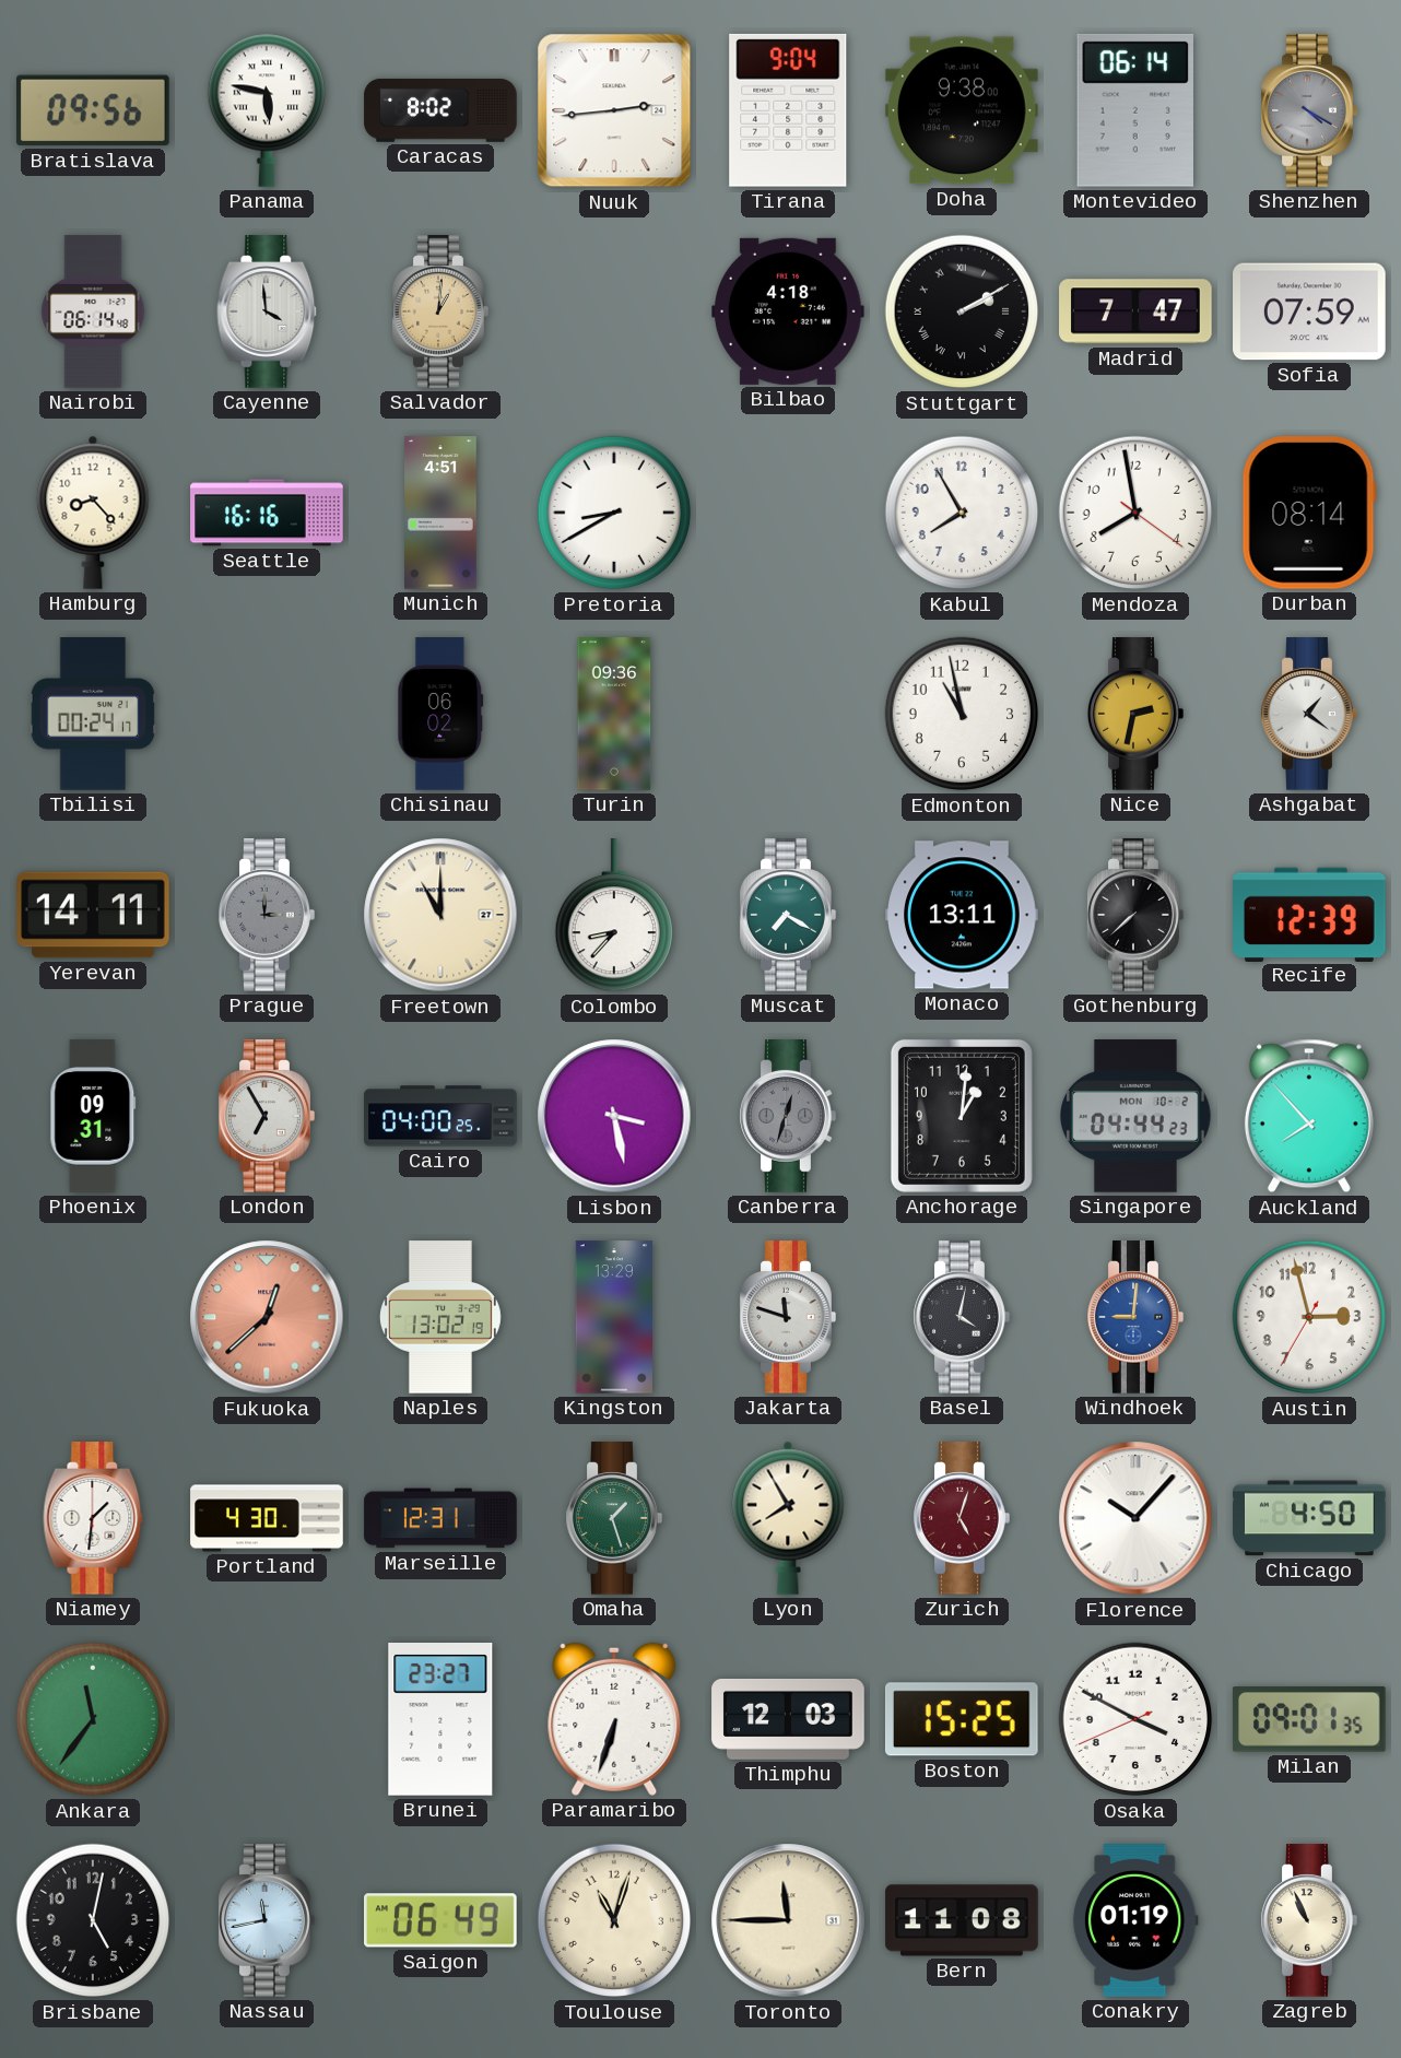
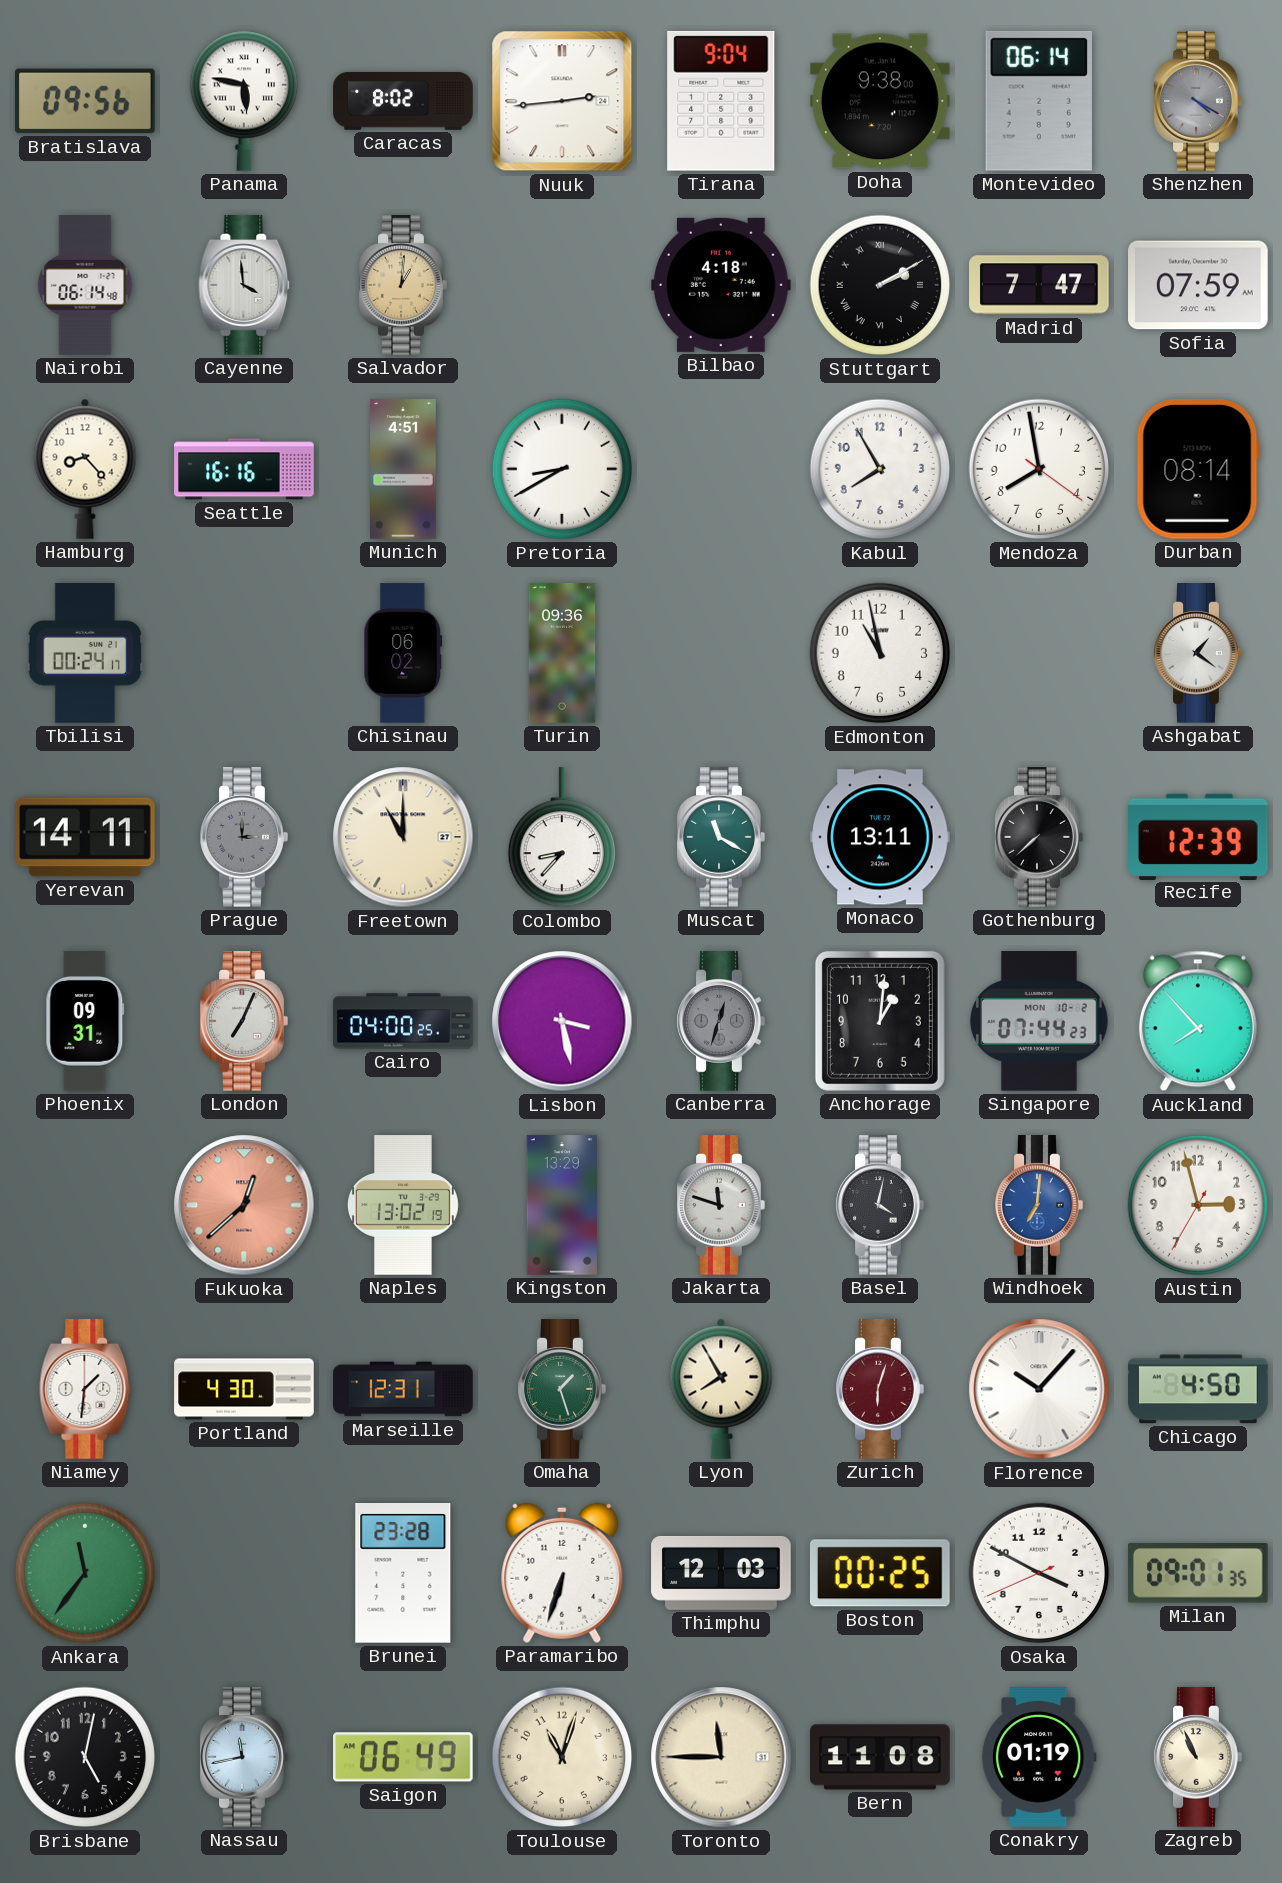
Nice: 2:32 -> none (1135, 714)
Muscat: 7:20 -> 11:20 (721, 837)
London: 6:55 -> 7:04 (244, 1021)
Singapore: 04:44 -> 07:44 (1040, 1021)
Windhoek: 9:01 -> 7:01 (1039, 1205)
Zurich: 5:03 -> 6:03 (880, 1389)
Brunei: 23:27 -> 23:28 (403, 1574)
Boston: 15:25 -> 00:25 (880, 1573)
